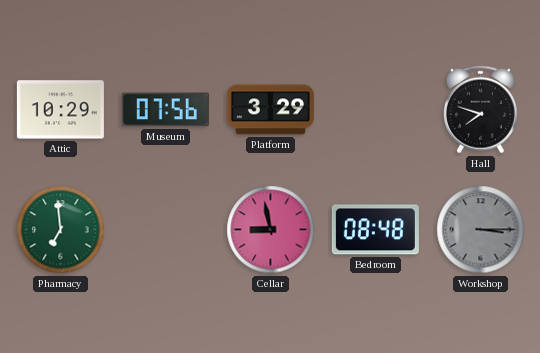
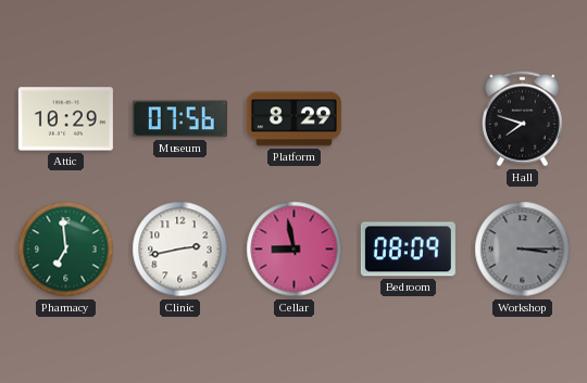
Platform: 3:29 -> 8:29 (293, 119)
Clinic: none -> 2:43 (180, 250)
Bedroom: 08:48 -> 08:09 (408, 250)
